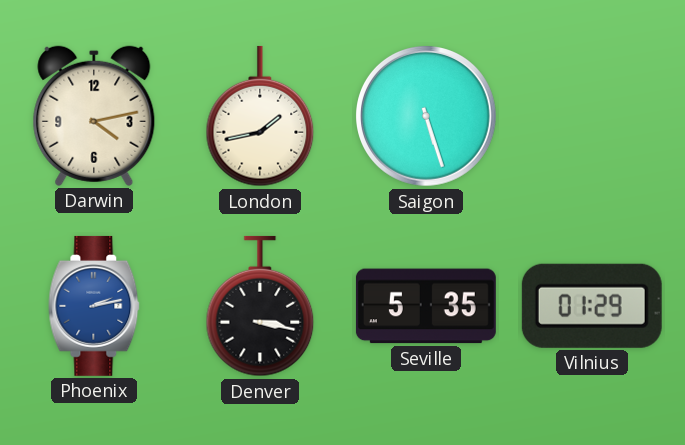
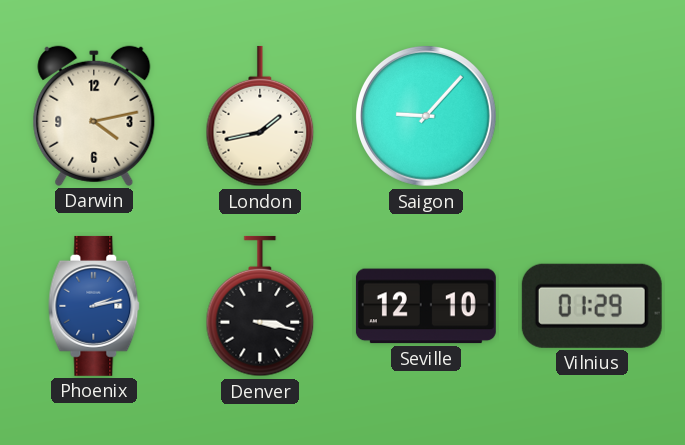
Saigon: 5:27 -> 9:07 (427, 117)
Seville: 5:35 -> 12:10 (426, 306)
